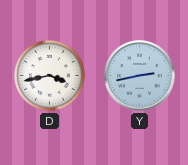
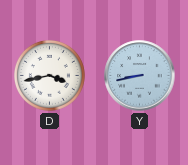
Y: 2:43 -> 8:43 (140, 76)
